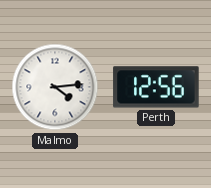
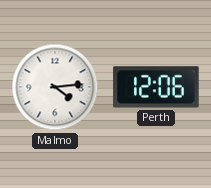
Perth: 12:56 -> 12:06 (156, 87)
